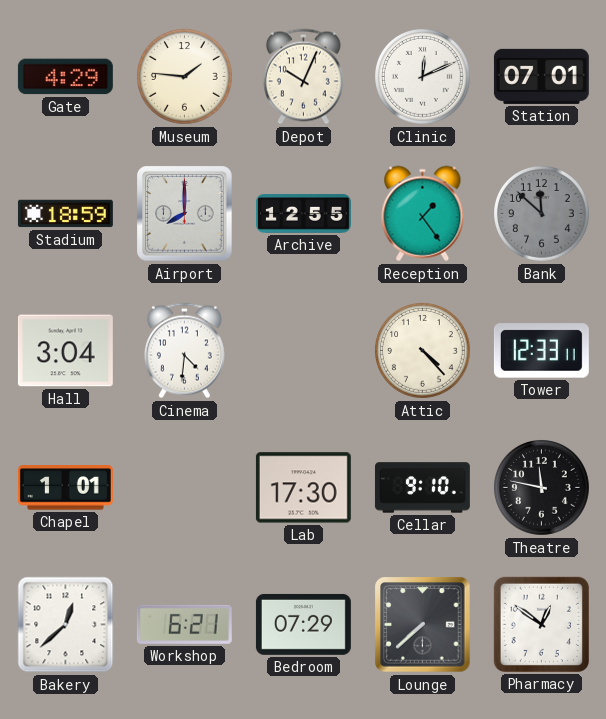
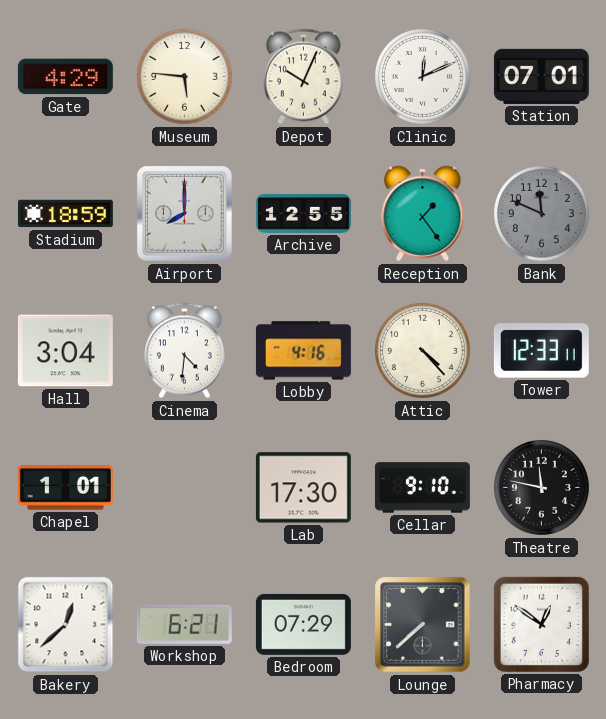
Museum: 1:46 -> 5:46 (185, 77)
Bank: 11:52 -> 11:49 (542, 214)
Lobby: none -> 4:16 (303, 351)
